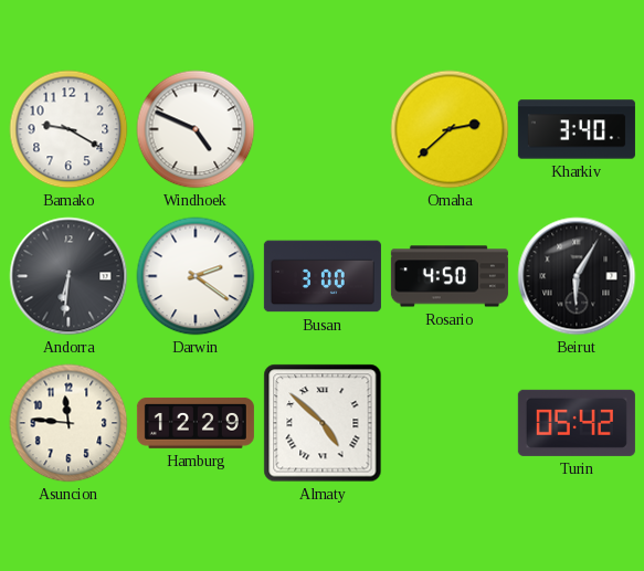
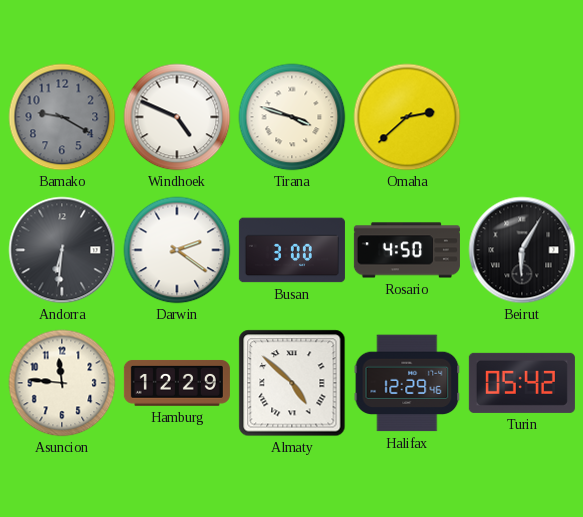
Bamako dial: white -> grey (62, 117)
Tirana: none -> 3:48 (292, 117)
Kharkiv: 3:40 -> none (577, 129)
Halifax: none -> 12:29 (407, 383)
